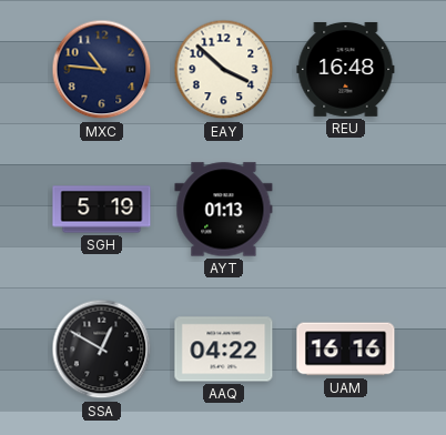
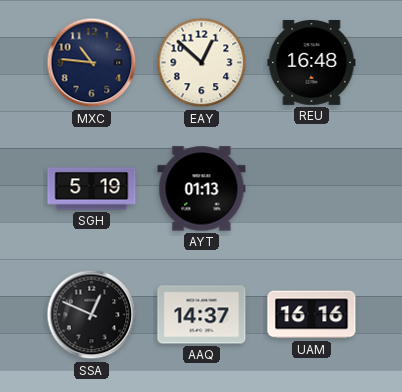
EAY: 3:52 -> 12:52 (202, 63)
SSA: 12:50 -> 12:49 (92, 315)
AAQ: 04:22 -> 14:37 (202, 315)
